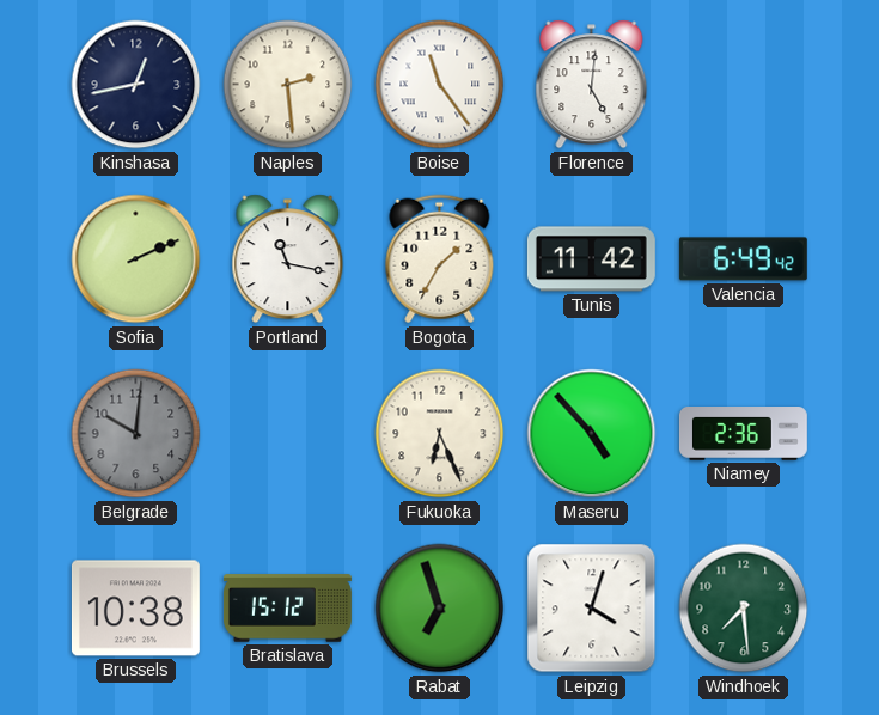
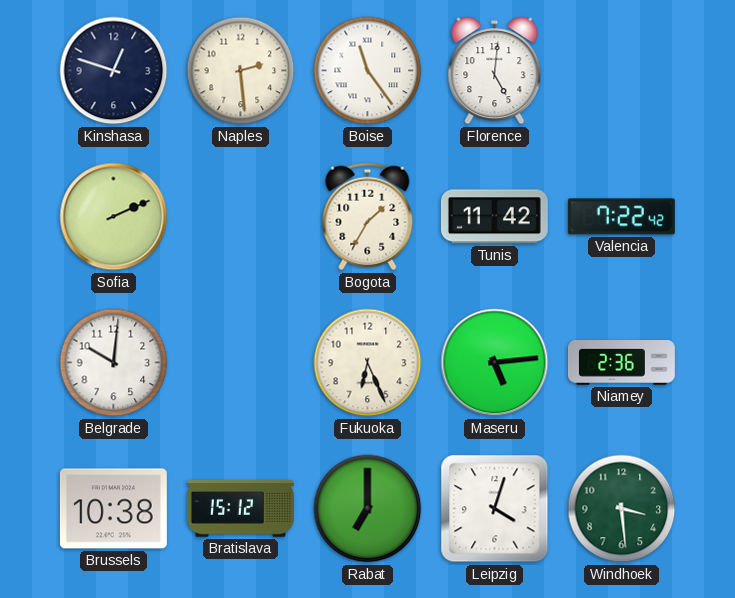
Kinshasa: 12:43 -> 12:48 (114, 71)
Portland: 11:17 -> none (288, 259)
Valencia: 6:49 -> 7:22 (621, 217)
Belgrade dial: grey -> white (114, 363)
Maseru: 4:53 -> 5:14 (495, 363)
Rabat: 6:57 -> 7:00 (368, 509)
Windhoek: 7:29 -> 3:29 (622, 509)
